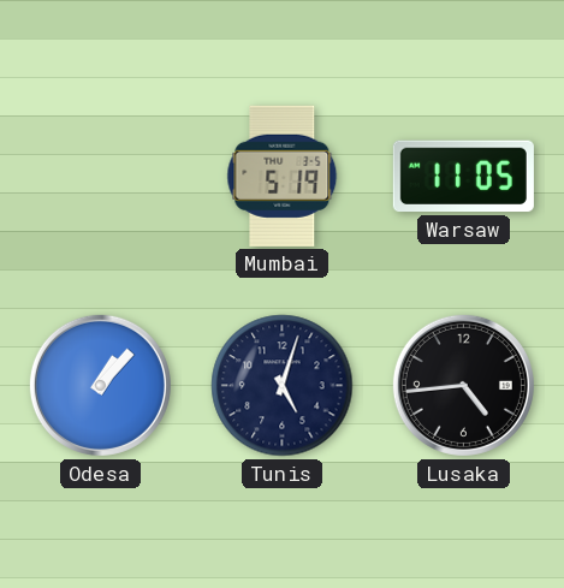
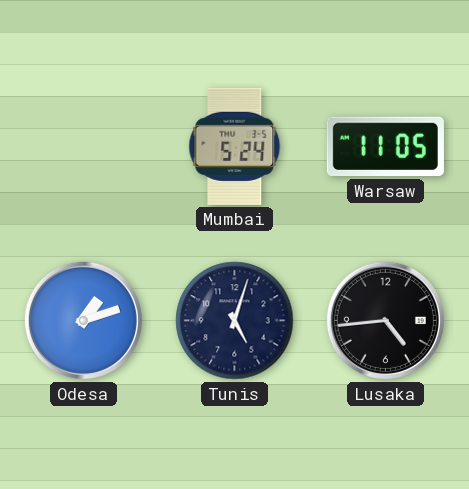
Mumbai: 5:19 -> 5:24 (235, 146)
Odesa: 1:07 -> 1:12 (83, 320)
